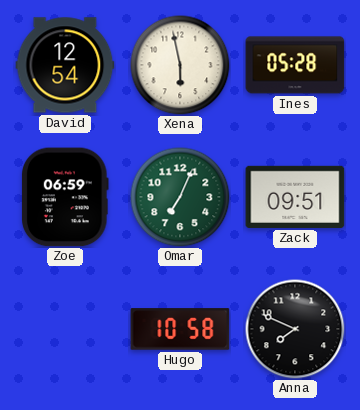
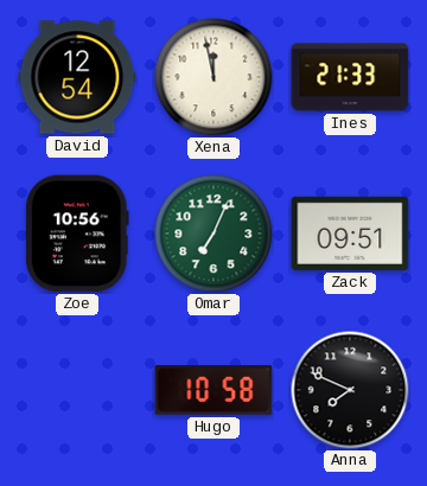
Xena: 5:58 -> 11:58 (213, 77)
Ines: 05:28 -> 21:33 (350, 77)
Zoe: 06:59 -> 10:56 (78, 234)
